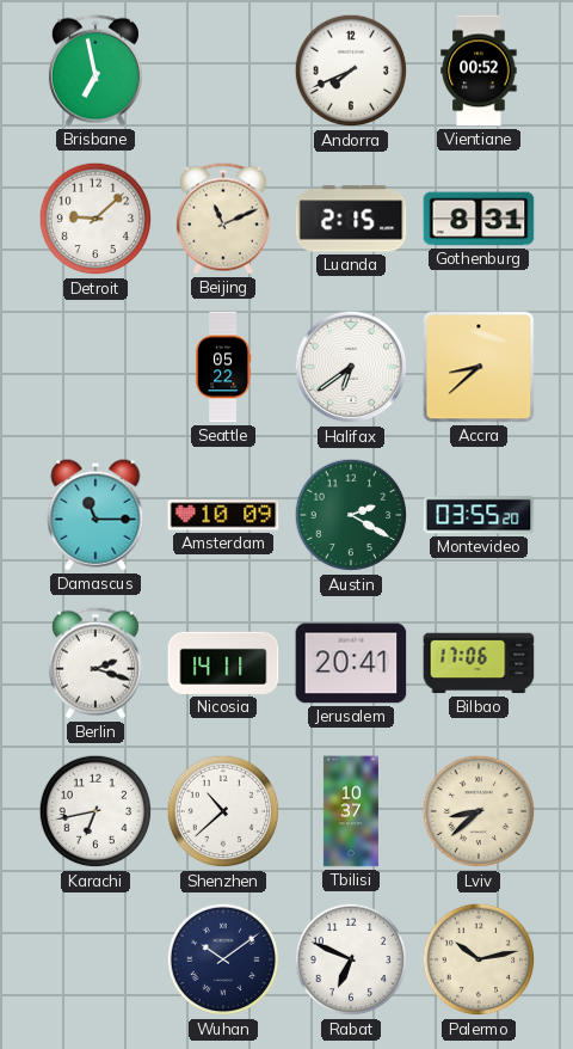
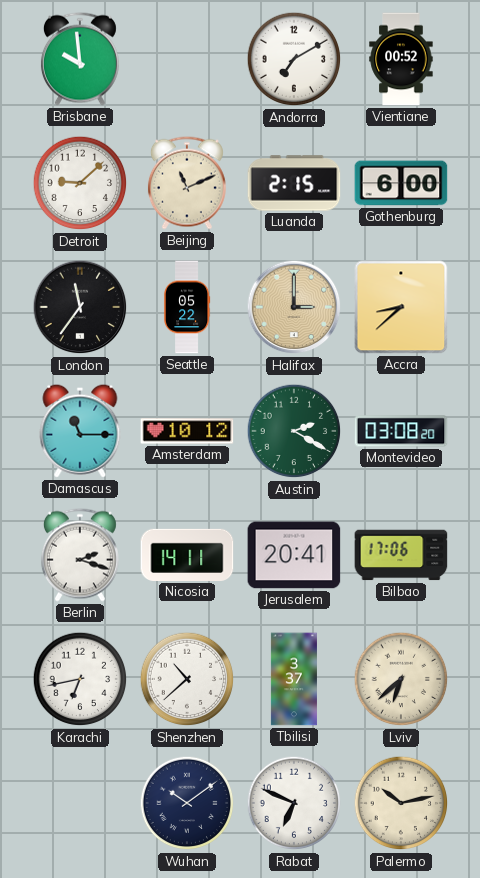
Brisbane: 6:58 -> 9:59 (80, 59)
Andorra: 7:41 -> 7:10 (294, 59)
Gothenburg: 8:31 -> 6:00 (401, 183)
London: none -> 11:36 (80, 307)
Halifax: 6:39 -> 3:00 (294, 307)
Halifax dial: white -> champagne (294, 307)
Amsterdam: 10:09 -> 10:12 (187, 431)
Montevideo: 03:55 -> 03:08 (401, 431)
Tbilisi: 10:37 -> 3:37 (294, 679)
Lviv: 8:38 -> 6:38 (401, 679)
